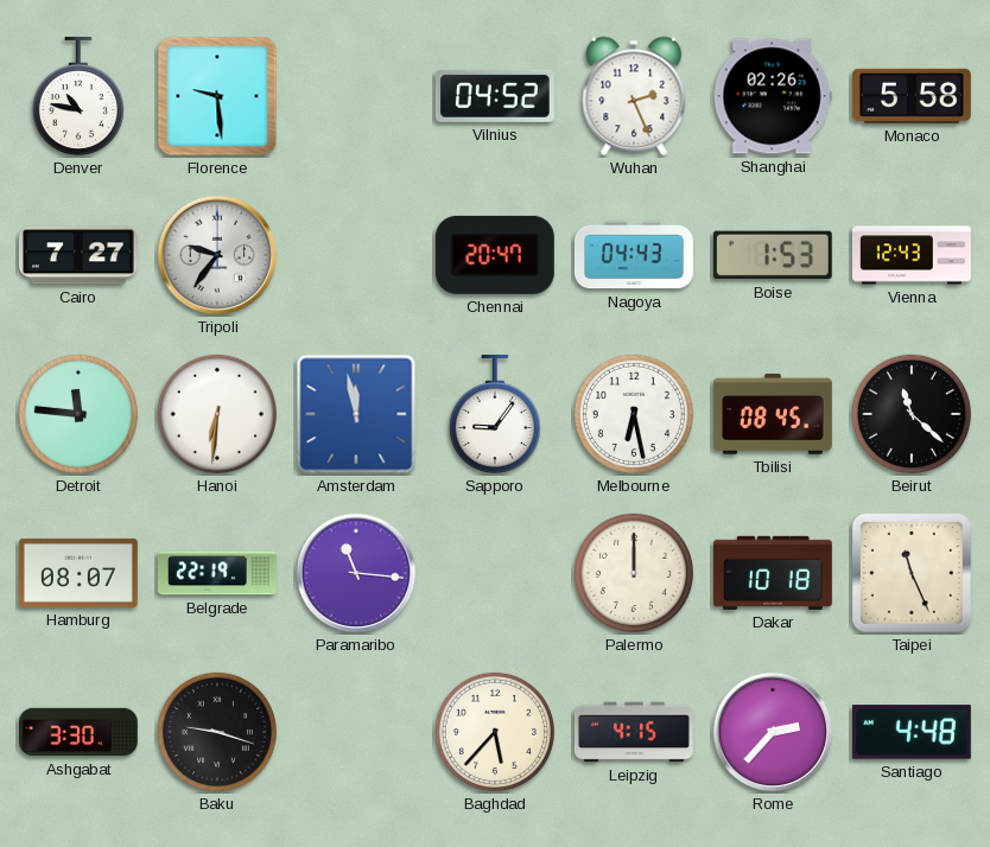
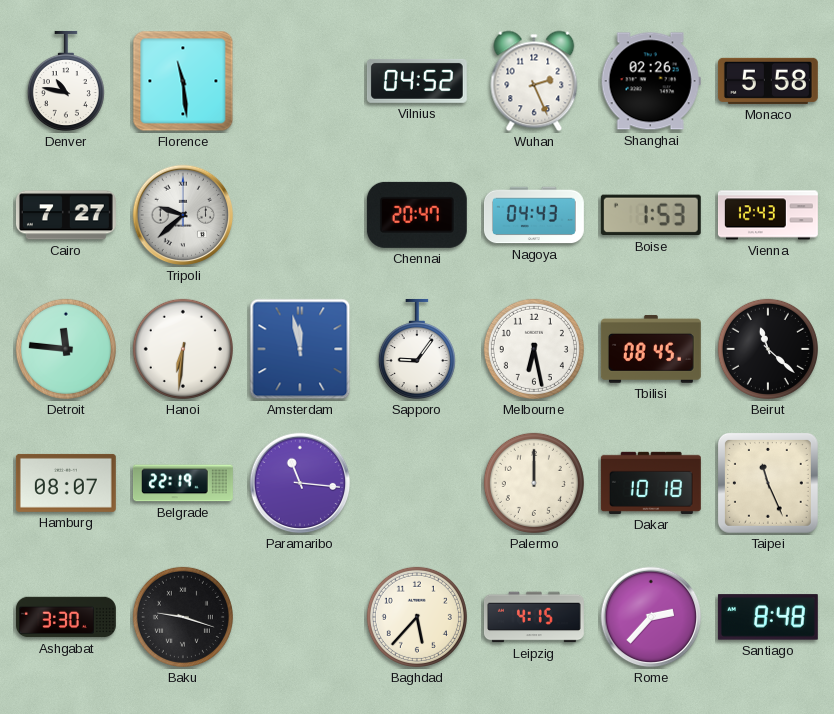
Florence: 9:29 -> 11:29 (183, 81)
Tripoli: 9:36 -> 9:38 (183, 215)
Santiago: 4:48 -> 8:48 (768, 617)
